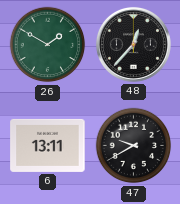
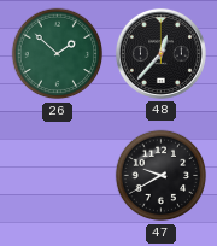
26: 1:50 -> 1:52 (58, 54)
6: 13:11 -> none (48, 145)
